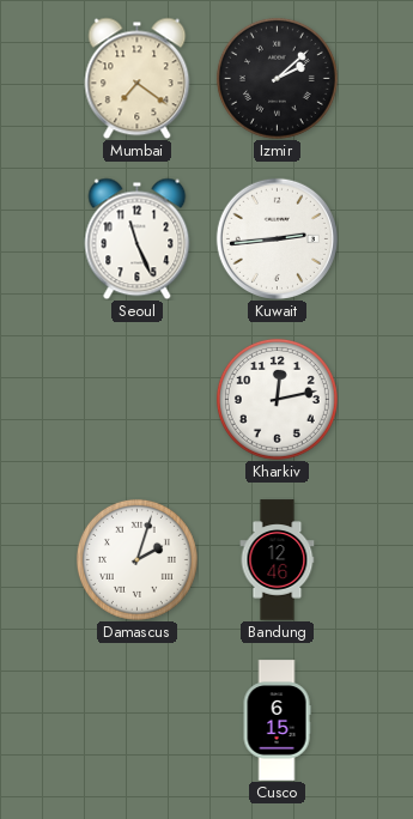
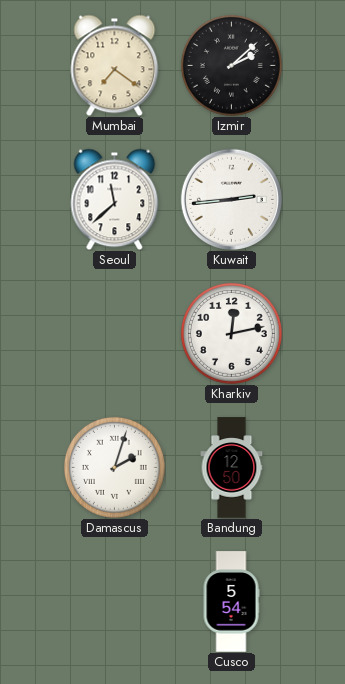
Seoul: 11:26 -> 11:38 (115, 199)
Bandung: 12:46 -> 12:50 (232, 468)
Cusco: 6:15 -> 5:54 (231, 602)
